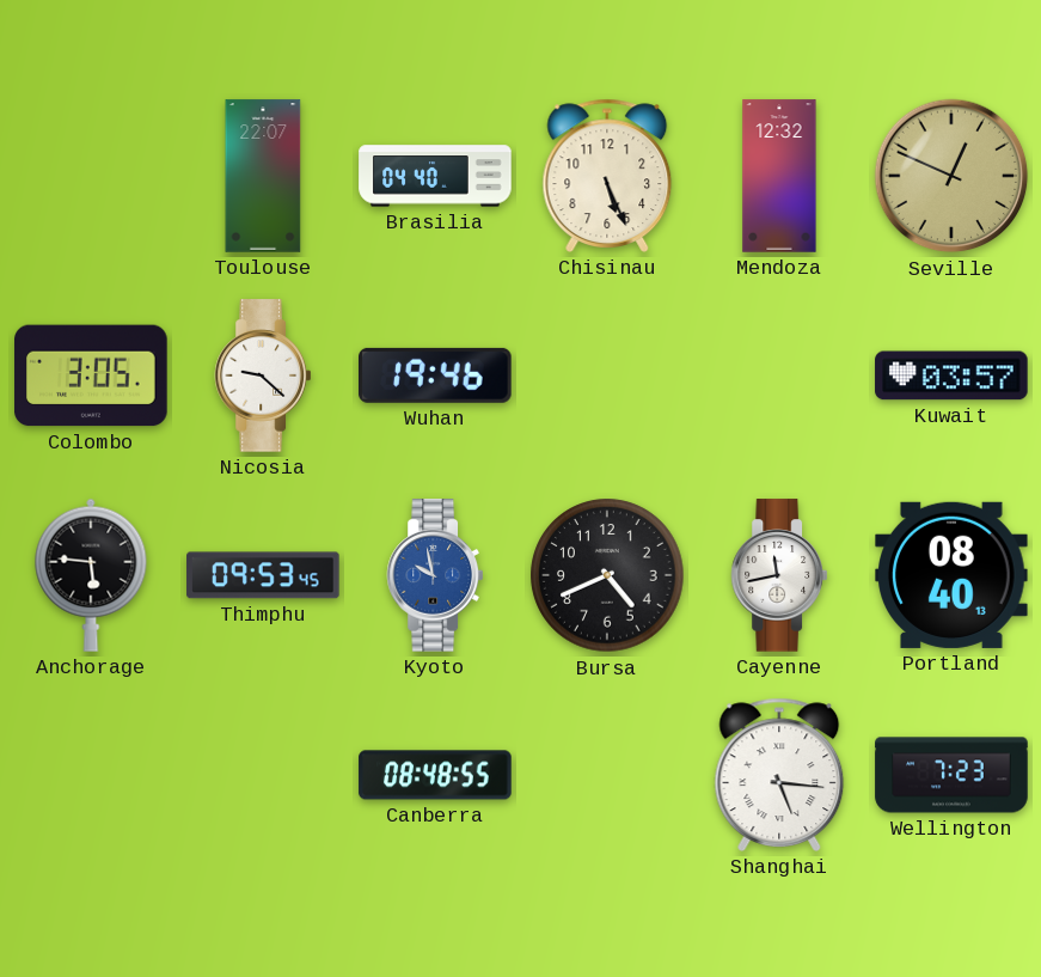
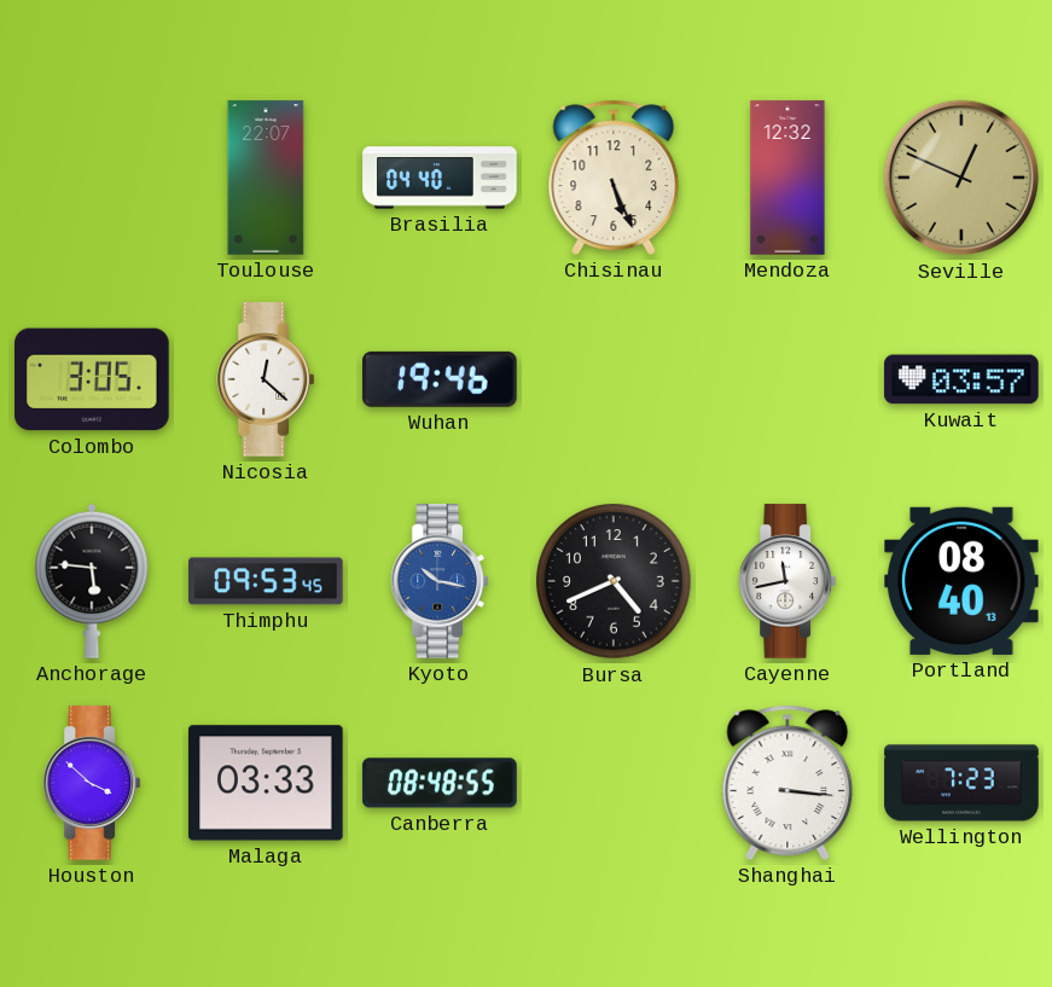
Nicosia: 9:22 -> 12:22 (265, 379)
Kyoto: 9:58 -> 10:17 (438, 581)
Houston: none -> 3:52 (91, 783)
Malaga: none -> 03:33 (266, 783)
Shanghai: 5:16 -> 3:16 (787, 783)
